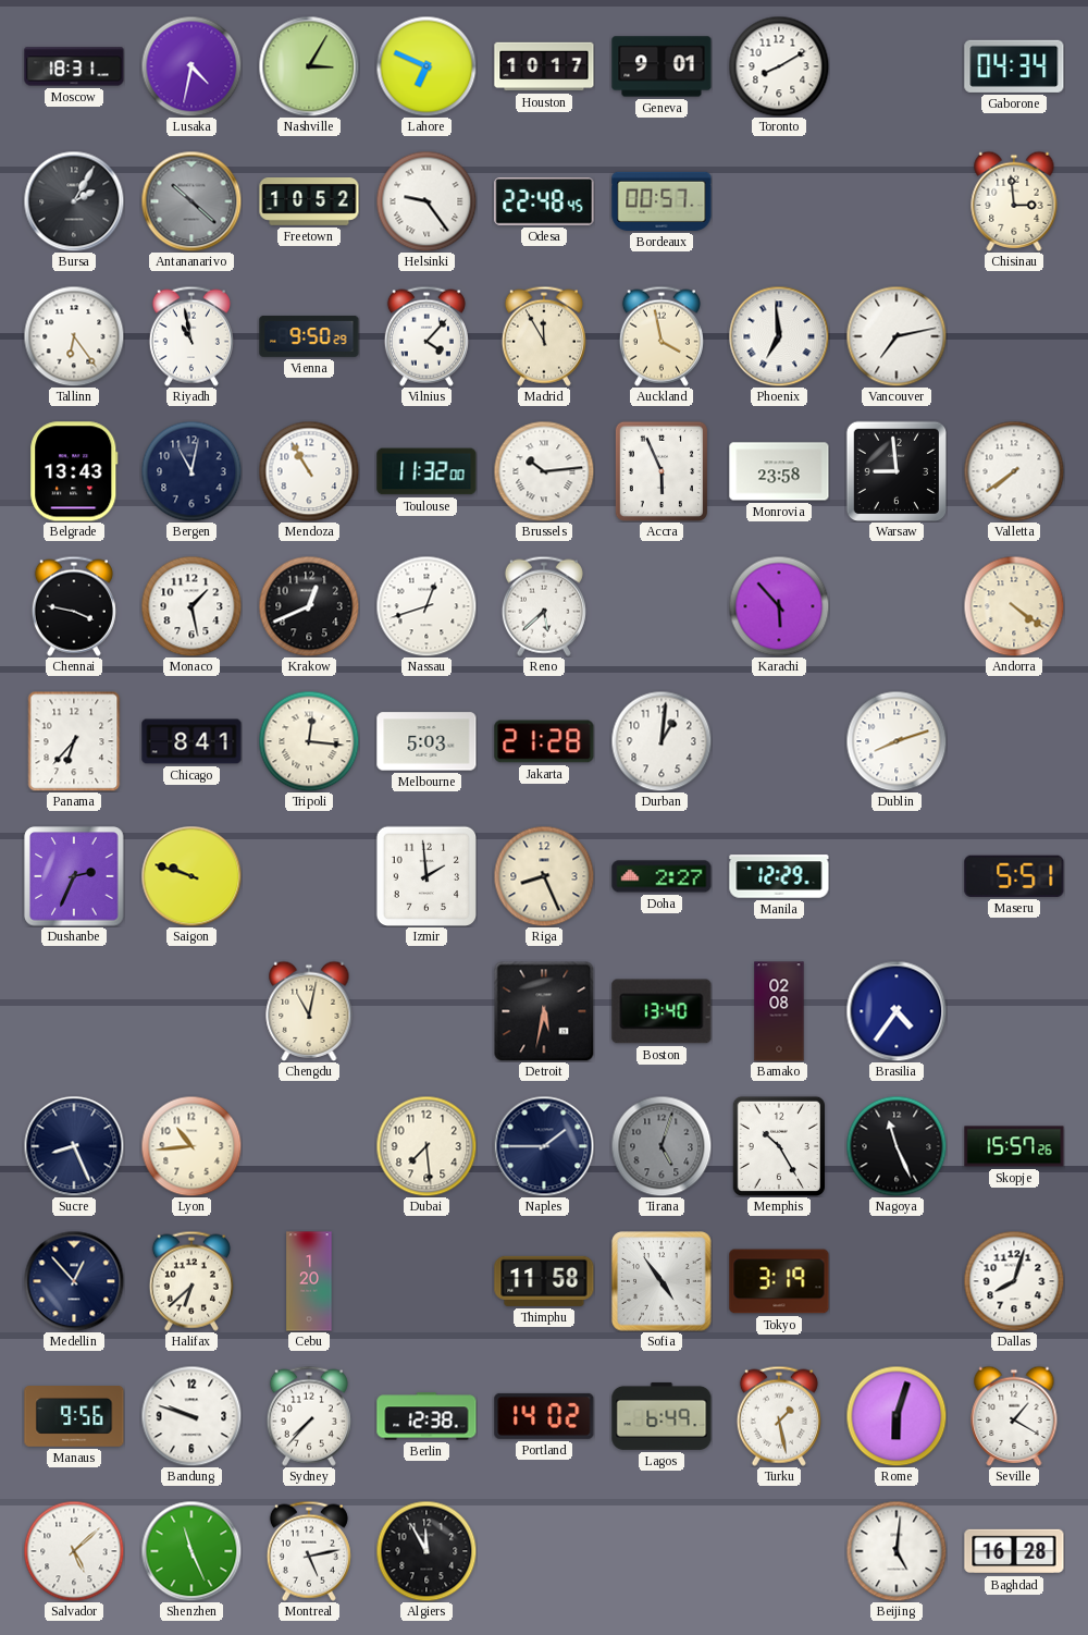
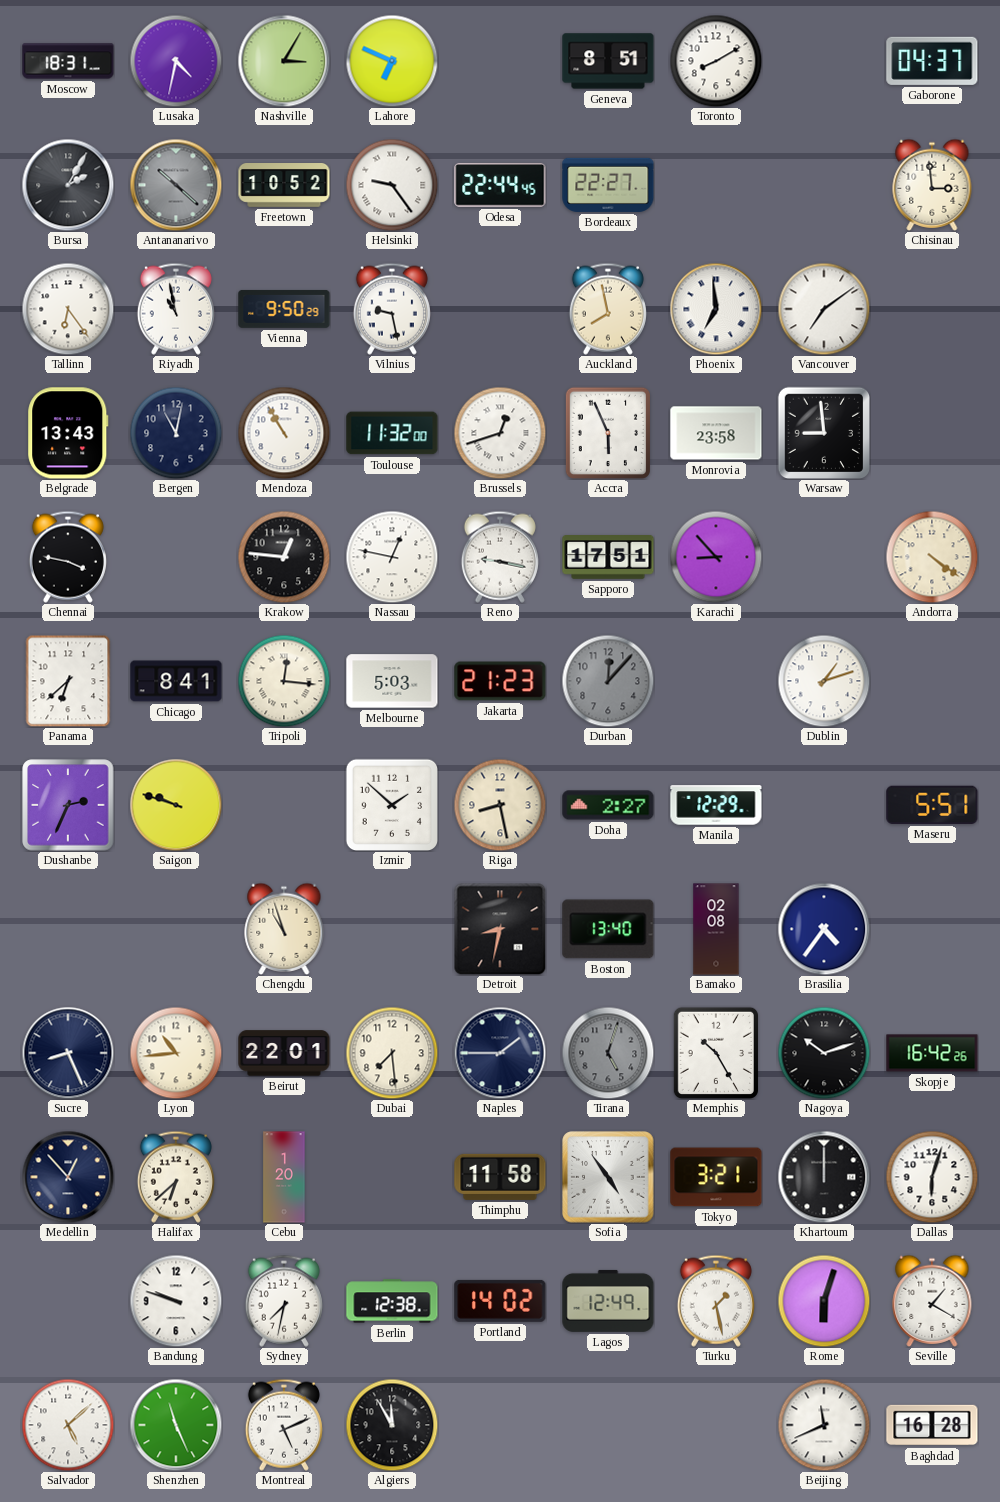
Houston: 10:17 -> none (544, 66)
Geneva: 9:01 -> 8:51 (608, 61)
Gaborone: 04:34 -> 04:37 (932, 61)
Odesa: 22:48 -> 22:44 (500, 185)
Bordeaux: 00:57 -> 22:27 (608, 185)
Vilnius: 4:07 -> 9:28 (392, 309)
Madrid: 11:55 -> none (544, 336)
Auckland: 3:58 -> 7:58 (608, 309)
Vancouver: 7:13 -> 7:09 (824, 309)
Brussels: 10:14 -> 12:42 (500, 433)
Valletta: 7:39 -> none (1014, 471)
Monaco: 1:28 -> none (191, 606)
Krakow: 12:41 -> 12:46 (284, 557)
Nassau: 12:42 -> 12:47 (392, 557)
Reno: 5:38 -> 9:17 (500, 557)
Sapporo: none -> 17:51 (608, 557)
Karachi: 5:53 -> 8:53 (716, 557)
Panama: 6:37 -> 6:38 (68, 681)
Jakarta: 21:28 -> 21:23 (500, 681)
Durban: 1:01 -> 12:07 (608, 681)
Durban dial: white -> grey (608, 681)
Dublin: 8:12 -> 1:12 (824, 681)
Izmir: 1:59 -> 1:52 (391, 804)
Riga: 8:26 -> 8:28 (500, 805)
Chengdu: 11:02 -> 10:57 (284, 929)
Detroit: 5:32 -> 8:32 (500, 929)
Beirut: none -> 22:01 (284, 1053)
Nagoya: 11:26 -> 10:12 (824, 1053)
Skopje: 15:57 -> 16:42 (932, 1053)
Tokyo: 3:19 -> 3:21 (716, 1177)
Khartoum: none -> 12:00 (824, 1177)
Dallas: 8:03 -> 6:03 (932, 1177)
Manaus: 9:56 -> none (74, 1417)
Sydney: 7:37 -> 7:32 (284, 1301)
Lagos: 6:49 -> 12:49 (608, 1301)
Montreal: 5:13 -> 5:11 (284, 1425)
Beijing: 5:01 -> 11:41 (824, 1425)
